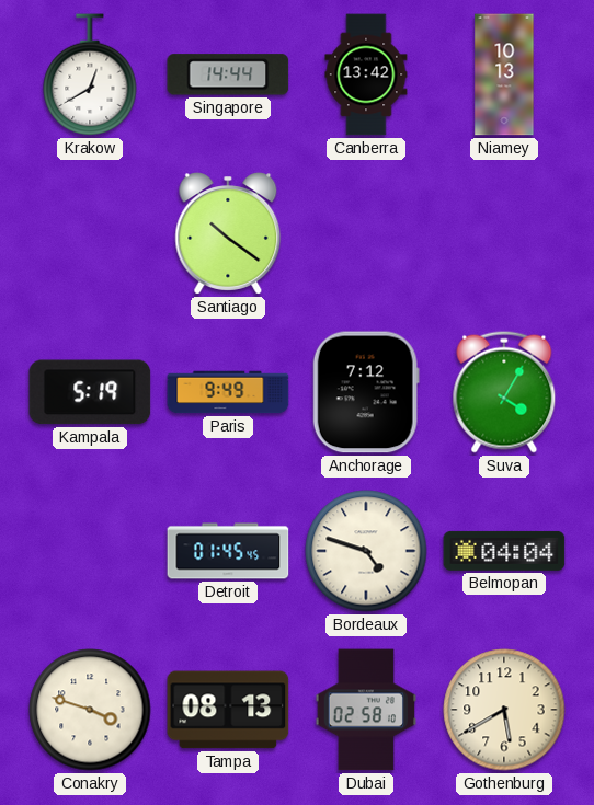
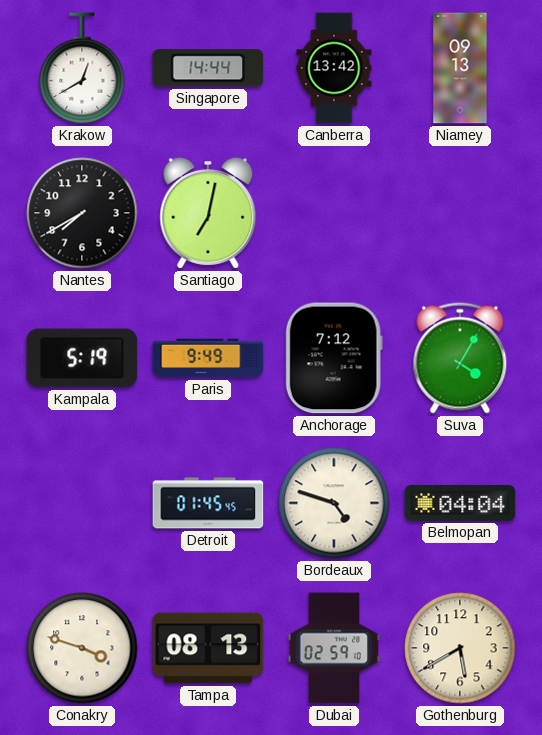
Niamey: 10:13 -> 09:13 (460, 68)
Nantes: none -> 7:40 (82, 213)
Santiago: 10:21 -> 7:02 (208, 213)
Dubai: 02:58 -> 02:59 (333, 648)
